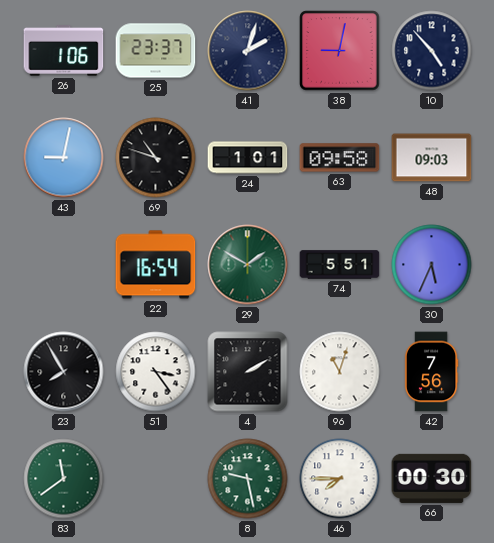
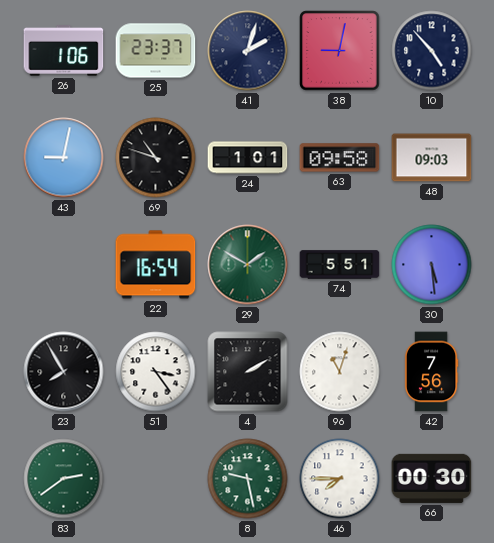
30: 5:34 -> 5:29 (432, 265)
83: 11:39 -> 2:39 (64, 479)
